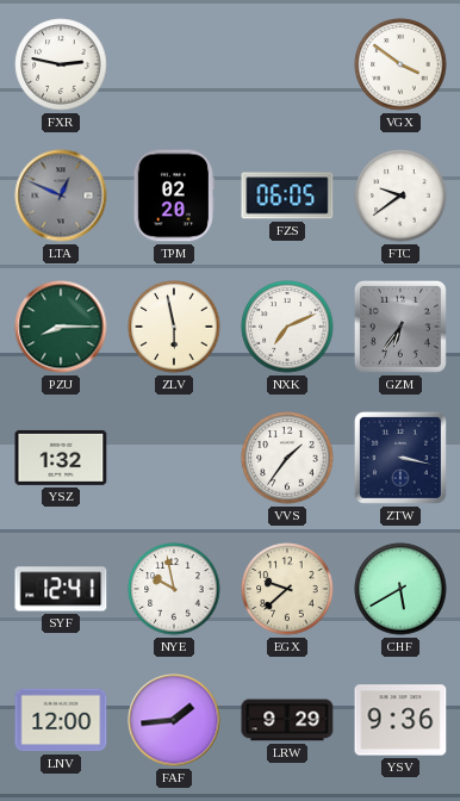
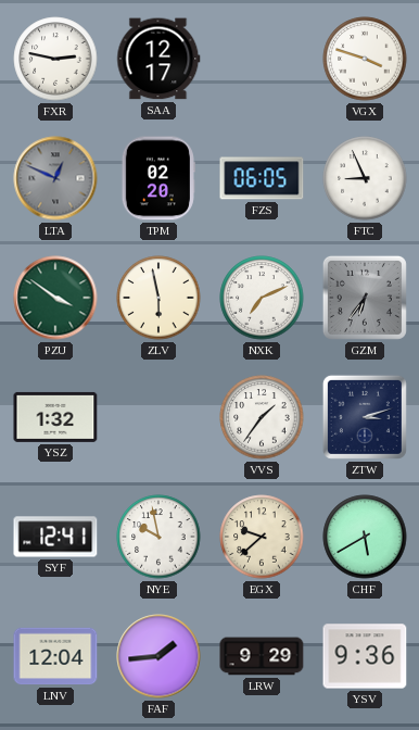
SAA: none -> 12:17 (158, 59)
VGX: 3:51 -> 3:48 (365, 59)
FTC: 9:39 -> 8:56 (365, 178)
PZU: 8:15 -> 3:51 (55, 298)
ZTW: 3:17 -> 3:12 (365, 417)
LNV: 12:00 -> 12:04 (55, 656)
